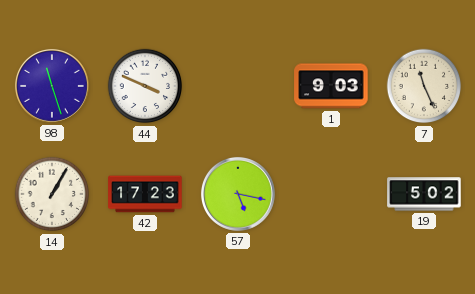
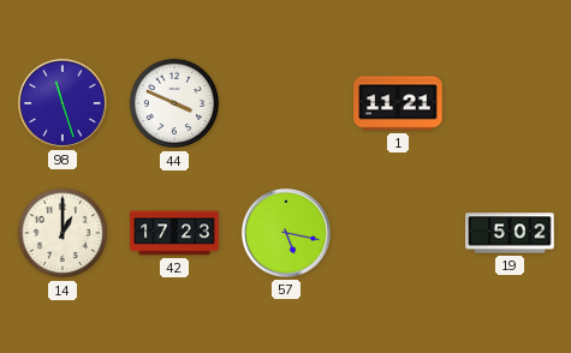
1: 9:03 -> 11:21 (398, 103)
7: 11:26 -> none (424, 86)
14: 1:05 -> 1:00 (63, 233)
